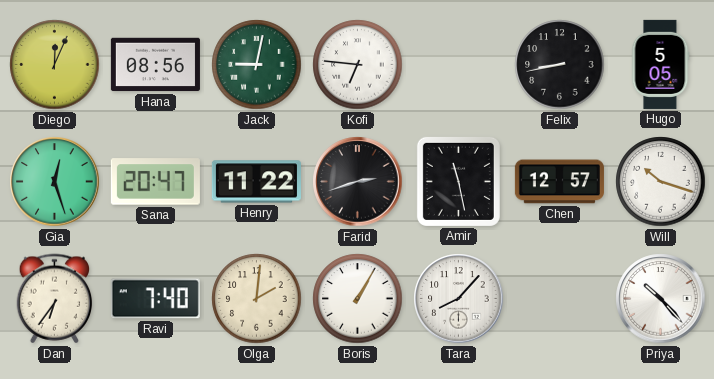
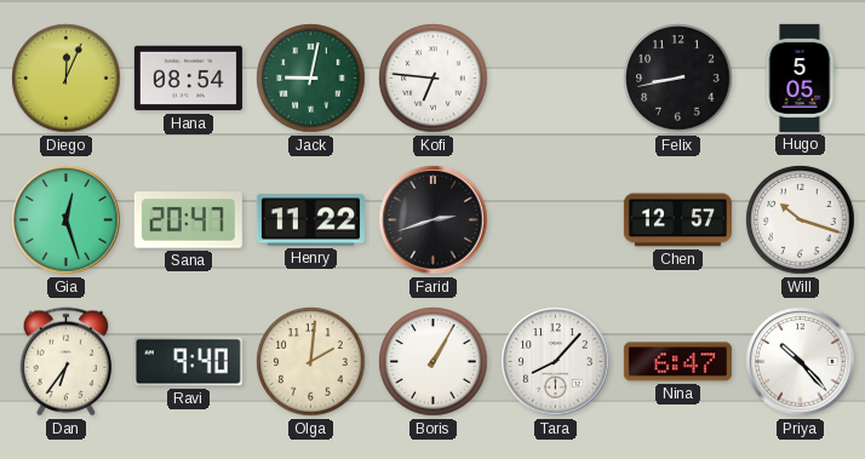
Hana: 08:56 -> 08:54 (188, 79)
Amir: 11:28 -> none (458, 181)
Ravi: 7:40 -> 9:40 (188, 362)
Nina: none -> 6:47 (677, 362)
